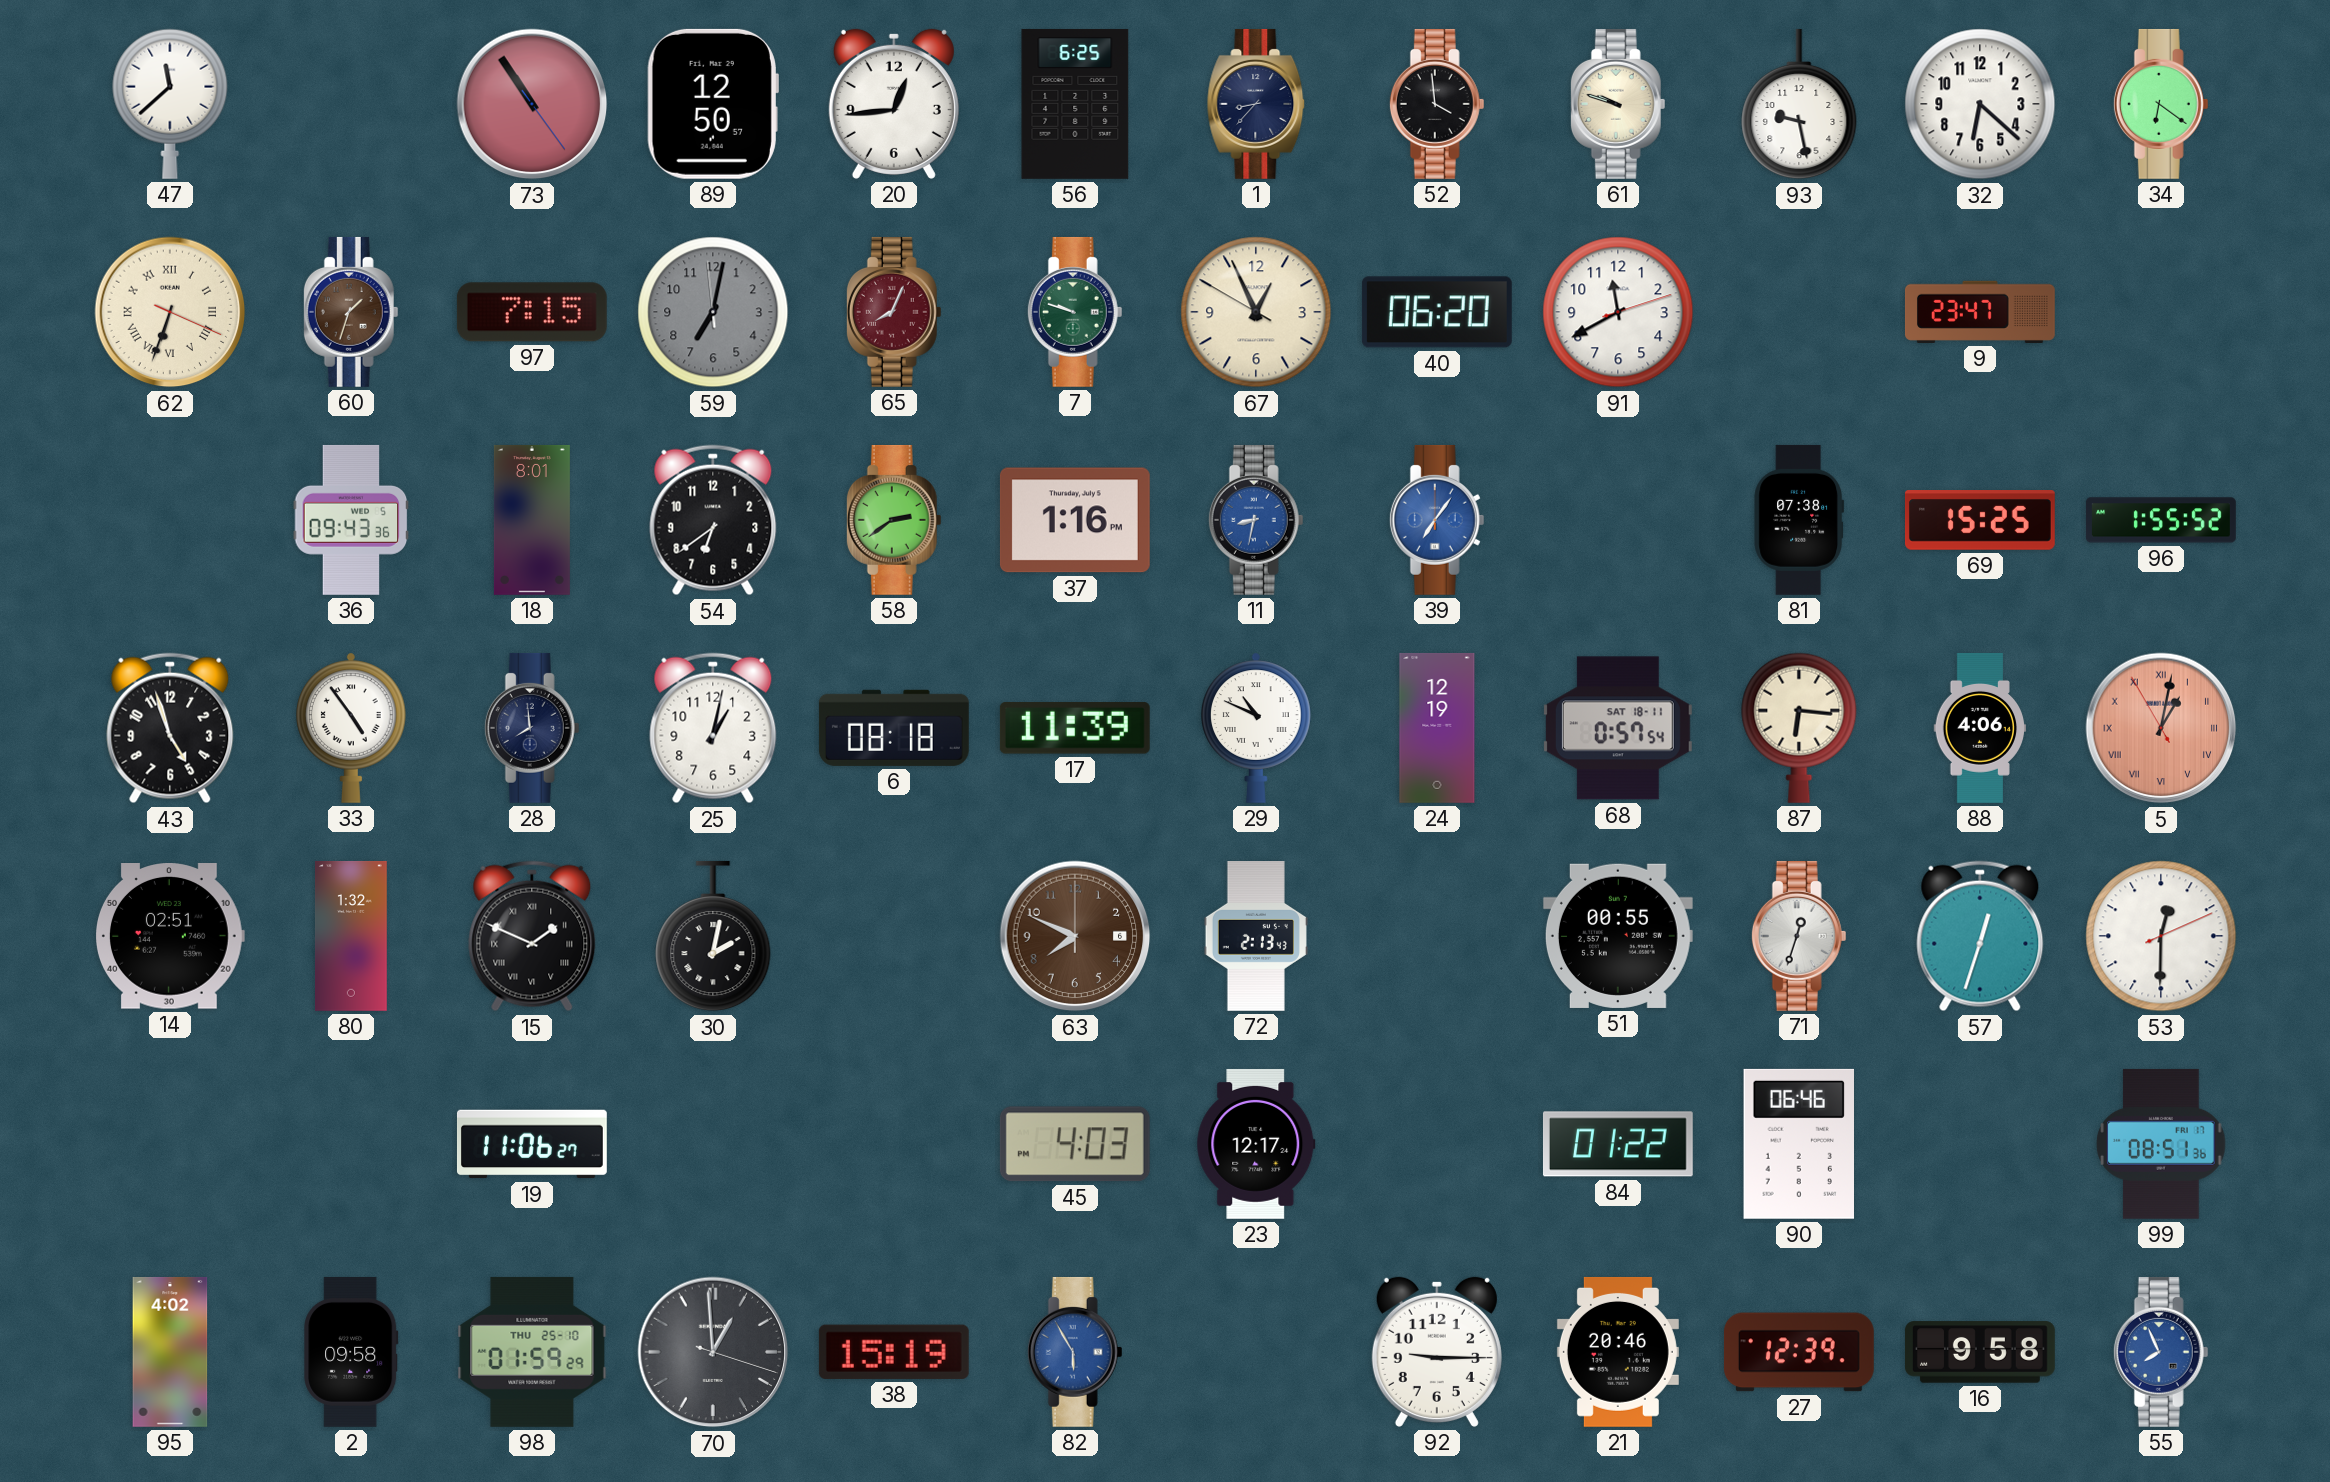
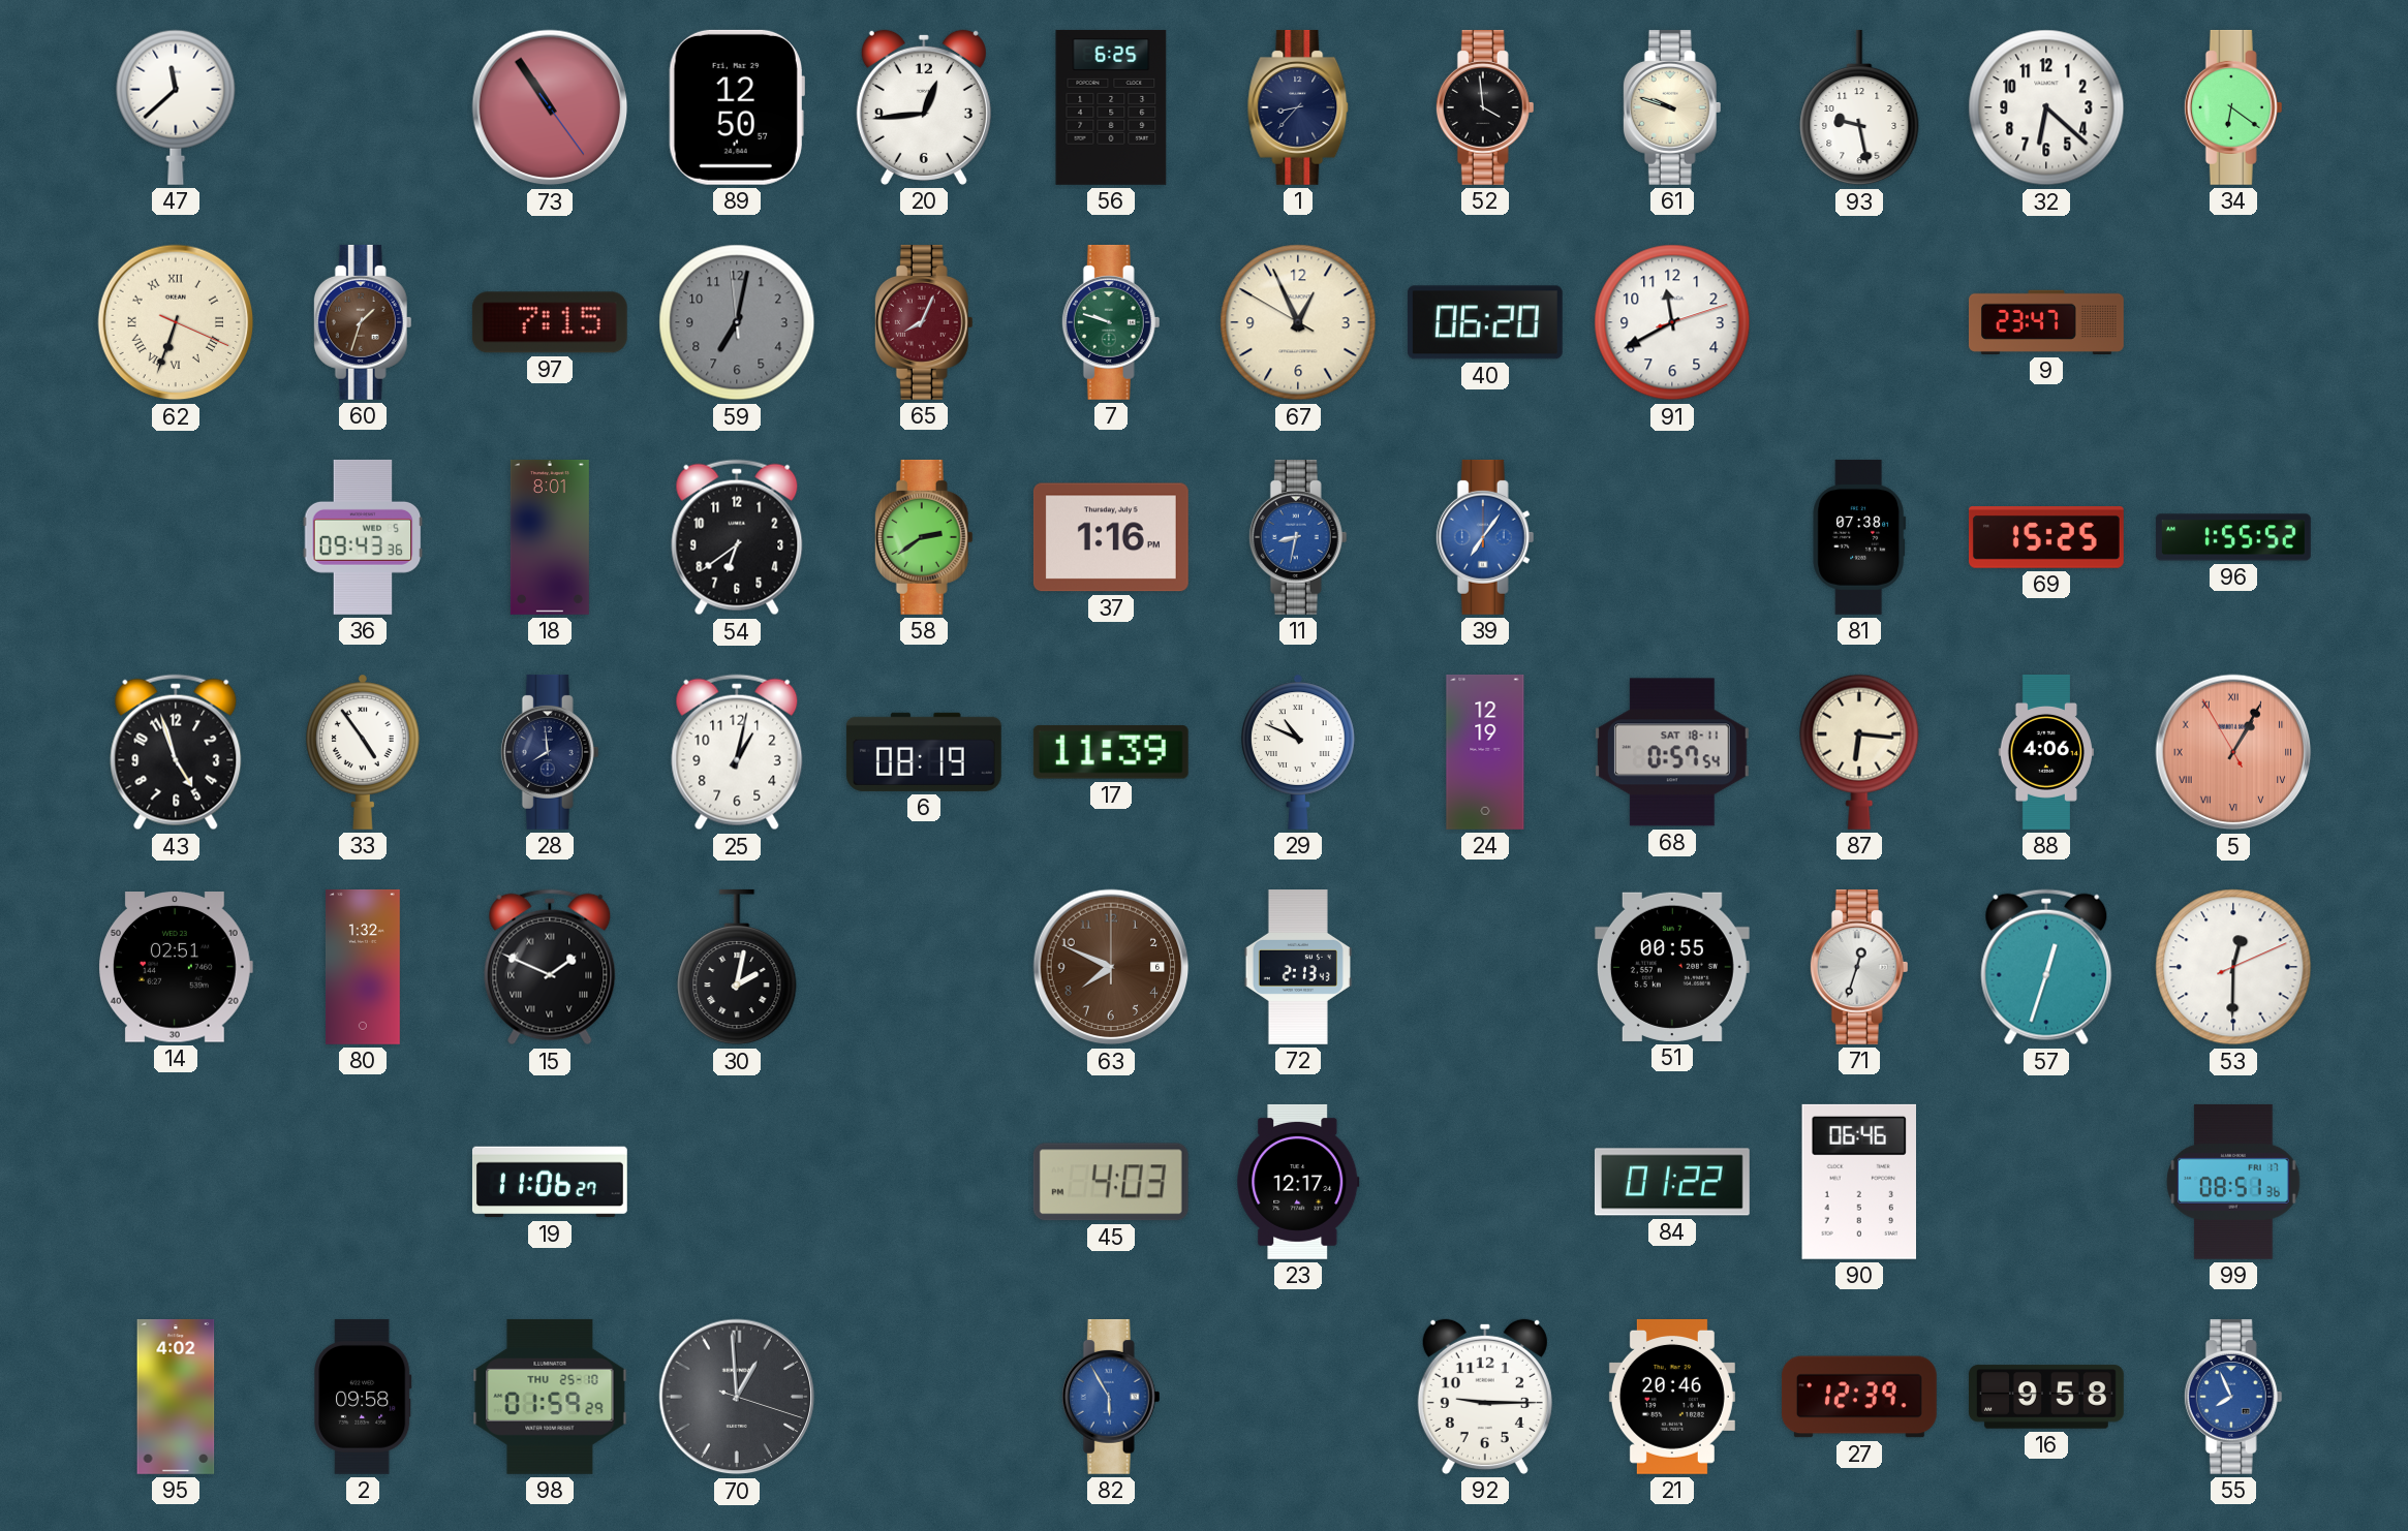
6: 08:18 -> 08:19 (924, 752)
5: 1:01 -> 1:04 (2233, 752)
38: 15:19 -> none (894, 1352)
